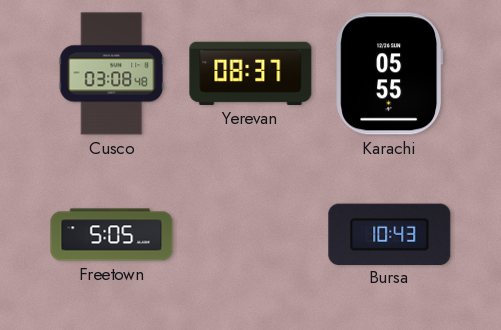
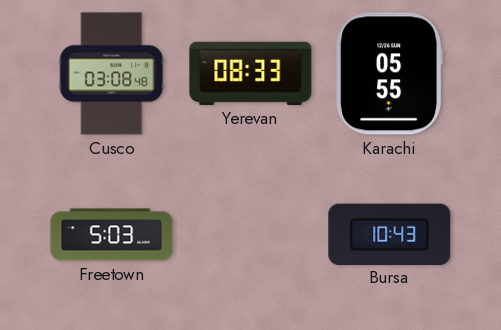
Yerevan: 08:37 -> 08:33 (251, 73)
Freetown: 5:05 -> 5:03 (112, 235)
